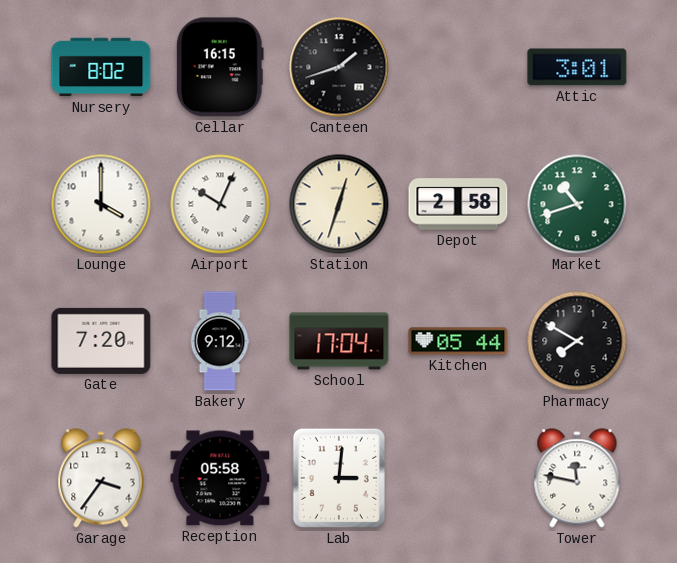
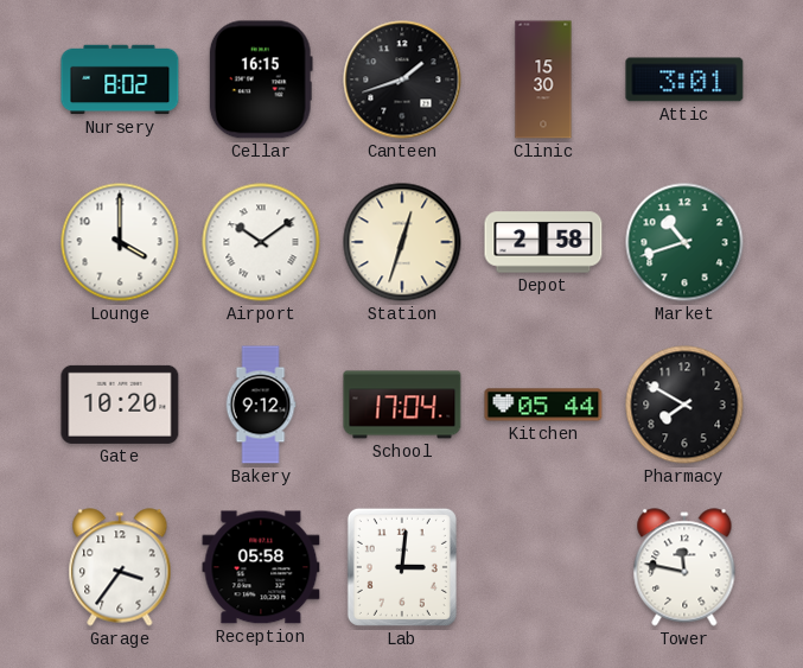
Clinic: none -> 15:30 (543, 79)
Airport: 10:04 -> 10:09 (261, 242)
Gate: 7:20 -> 10:20 (120, 405)
